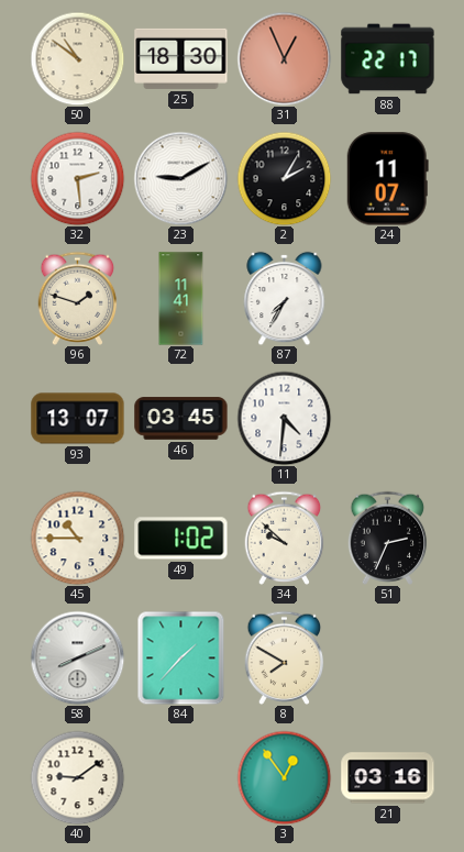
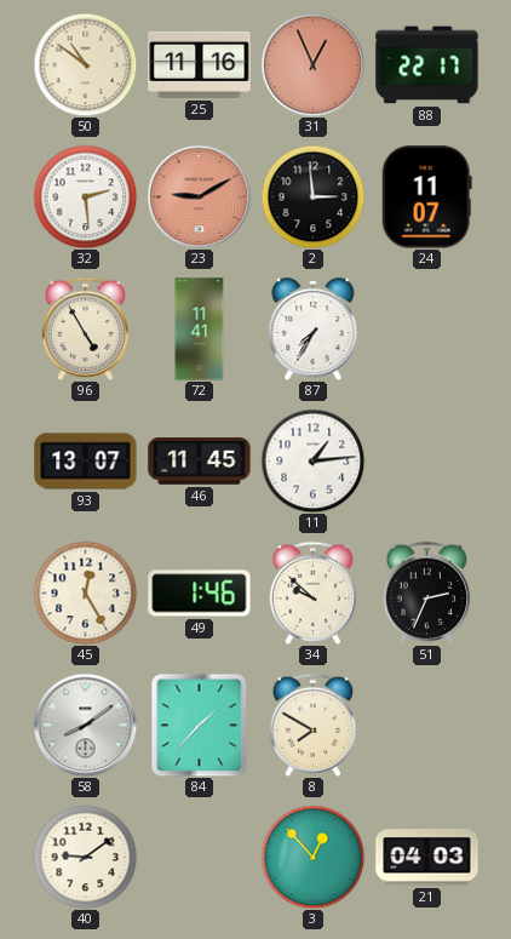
25: 18:30 -> 11:16 (200, 64)
23 dial: white -> salmon (199, 196)
2: 2:05 -> 2:59 (312, 196)
96: 1:48 -> 4:55 (86, 328)
46: 03:45 -> 11:45 (200, 462)
11: 4:31 -> 1:14 (312, 460)
45: 10:45 -> 12:25 (85, 592)
49: 1:02 -> 1:46 (200, 594)
58: 8:11 -> 8:09 (85, 725)
3: 12:54 -> 12:53 (312, 857)
21: 03:16 -> 04:03 (427, 858)
